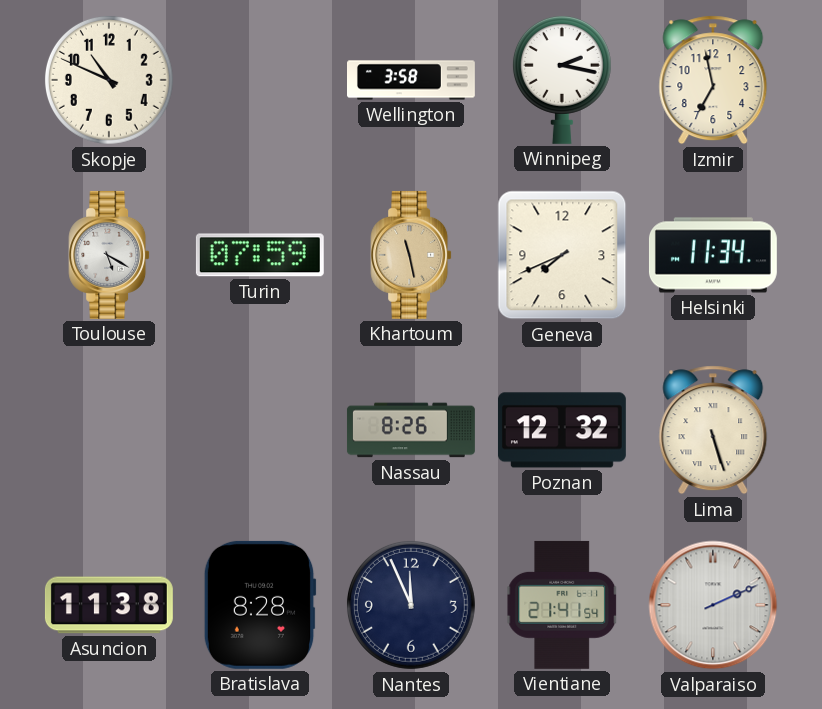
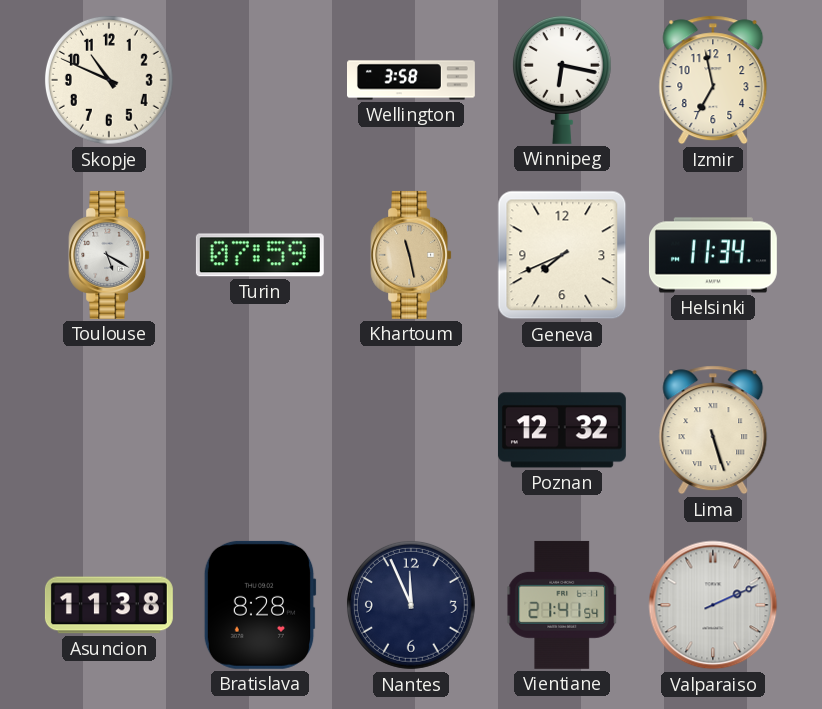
Winnipeg: 2:17 -> 6:17 (562, 79)
Nassau: 8:26 -> none (411, 430)
